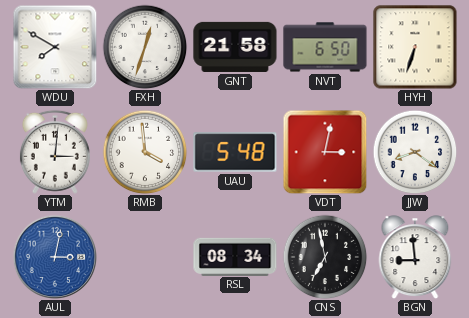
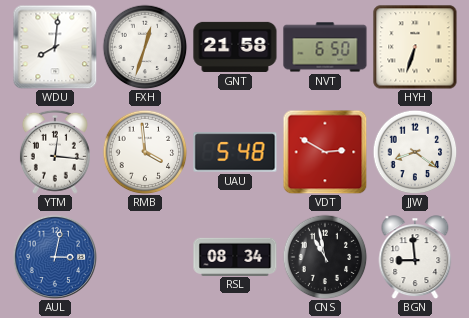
WDU: 7:50 -> 8:01 (55, 47)
YTM: 3:01 -> 12:16 (55, 152)
VDT: 3:02 -> 2:50 (325, 152)
CNS: 6:58 -> 10:58 (325, 257)
